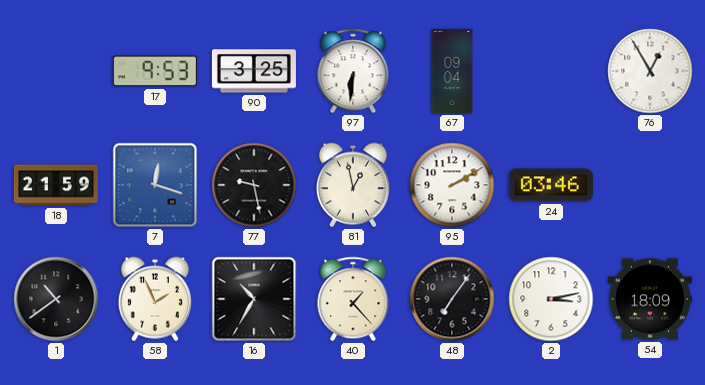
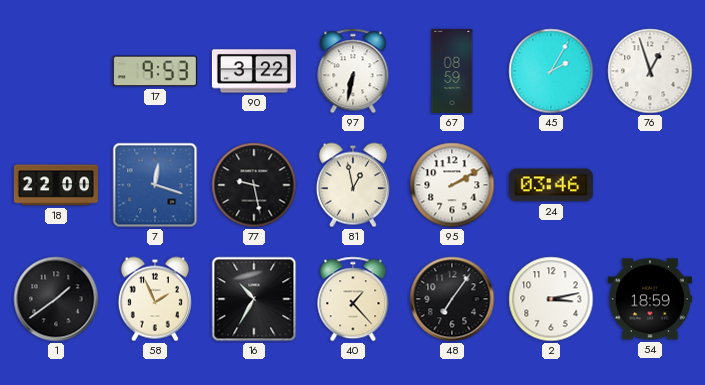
90: 3:25 -> 3:22 (254, 71)
97: 6:31 -> 6:32 (353, 71)
67: 09:04 -> 08:59 (452, 71)
45: none -> 2:05 (551, 71)
76: 12:55 -> 12:57 (650, 71)
18: 21:59 -> 22:00 (56, 185)
1: 10:39 -> 1:39 (56, 299)
54: 18:09 -> 18:59 (650, 299)
